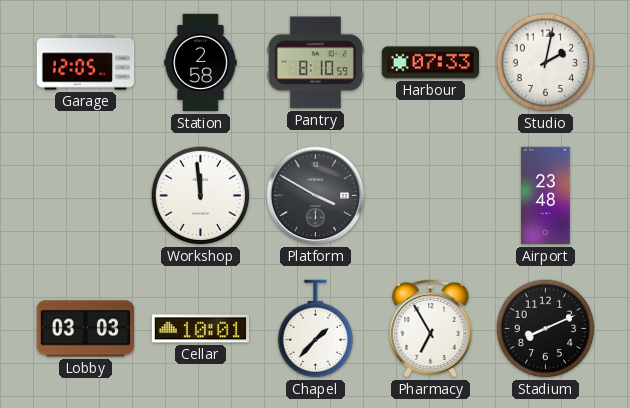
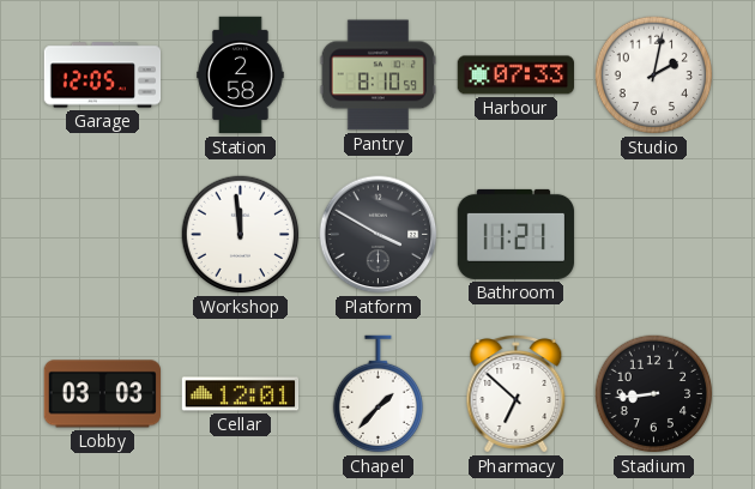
Bathroom: none -> 11:21 (517, 234)
Airport: 23:48 -> none (546, 196)
Cellar: 10:01 -> 12:01 (241, 394)
Pharmacy: 6:55 -> 6:52 (517, 394)
Stadium: 8:11 -> 8:44 (654, 394)
